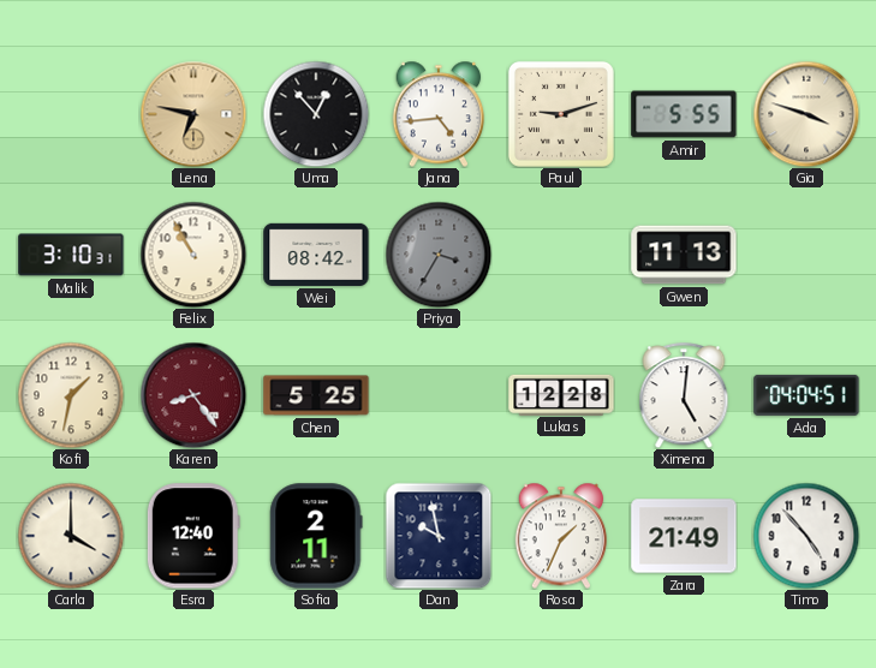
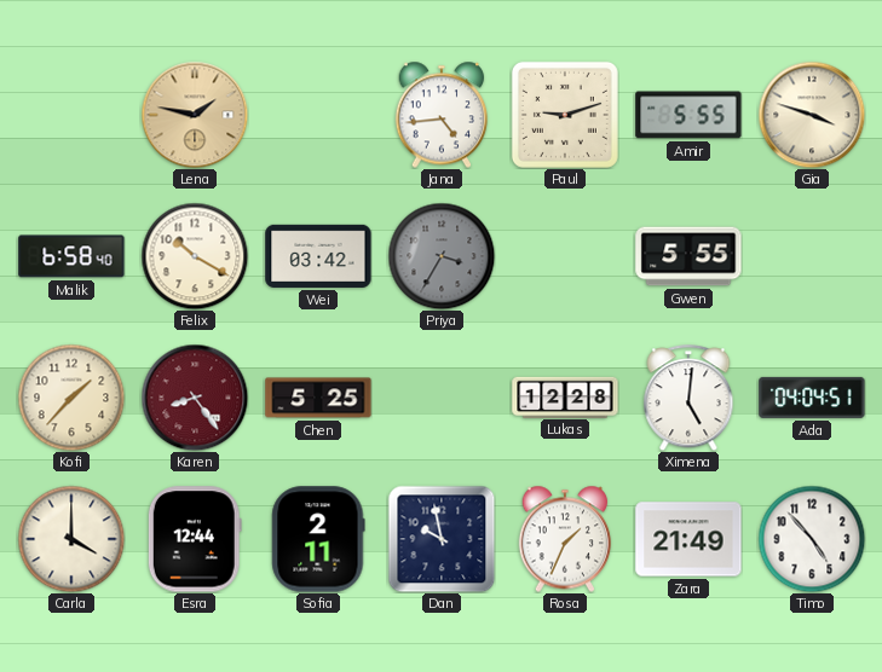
Lena: 6:47 -> 1:47 (195, 115)
Uma: 12:53 -> none (316, 114)
Malik: 3:10 -> 6:58 (71, 256)
Felix: 10:55 -> 10:20 (195, 256)
Wei: 08:42 -> 03:42 (318, 256)
Gwen: 11:13 -> 5:55 (688, 256)
Kofi: 1:32 -> 1:37 (71, 398)
Esra: 12:40 -> 12:44 (195, 539)
